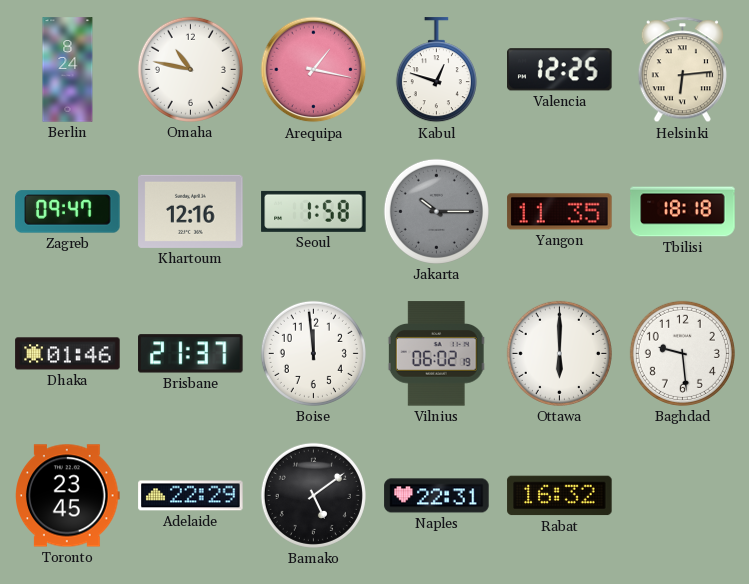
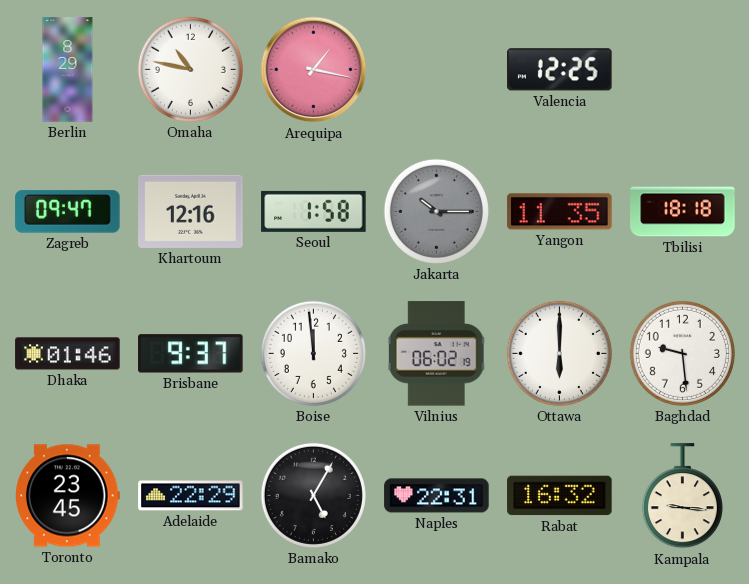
Berlin: 8:24 -> 8:29 (68, 70)
Kabul: 12:48 -> none (436, 70)
Helsinki: 6:14 -> none (682, 70)
Brisbane: 21:37 -> 9:37 (191, 354)
Bamako: 5:09 -> 5:05 (313, 495)
Kampala: none -> 9:16 (682, 496)
